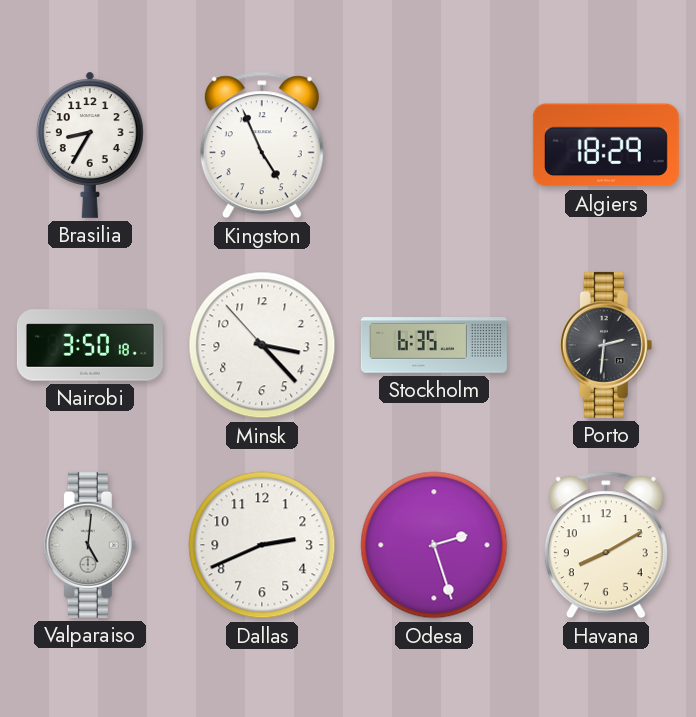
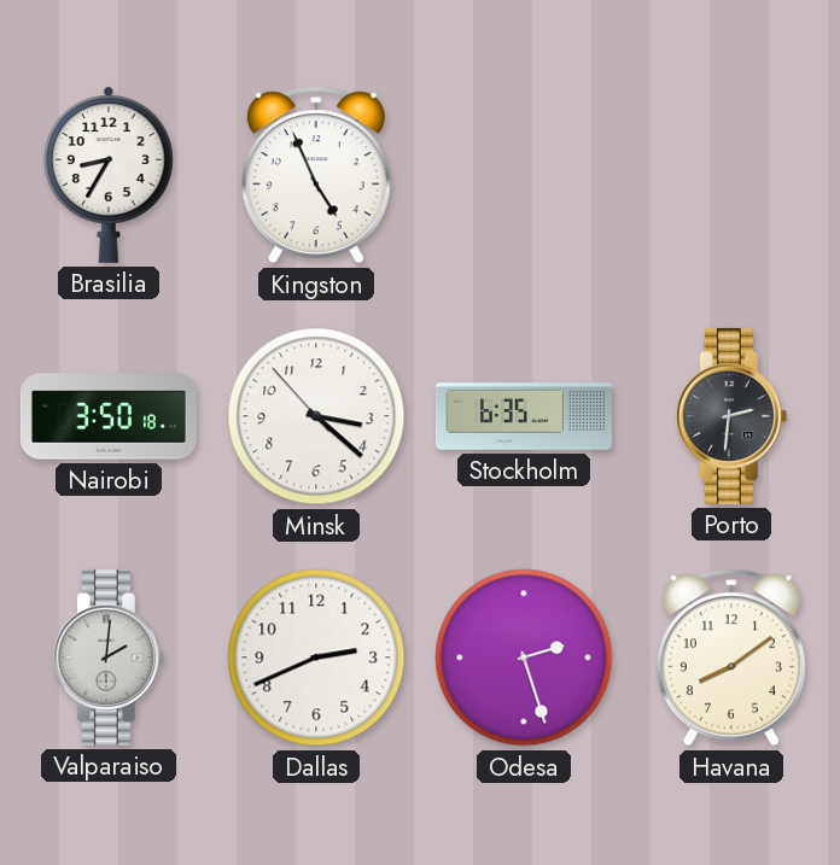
Algiers: 18:29 -> none (606, 145)
Minsk: 3:22 -> 3:21 (316, 416)
Valparaiso: 5:01 -> 2:01 (109, 657)
Havana: 8:10 -> 8:09 (731, 657)
